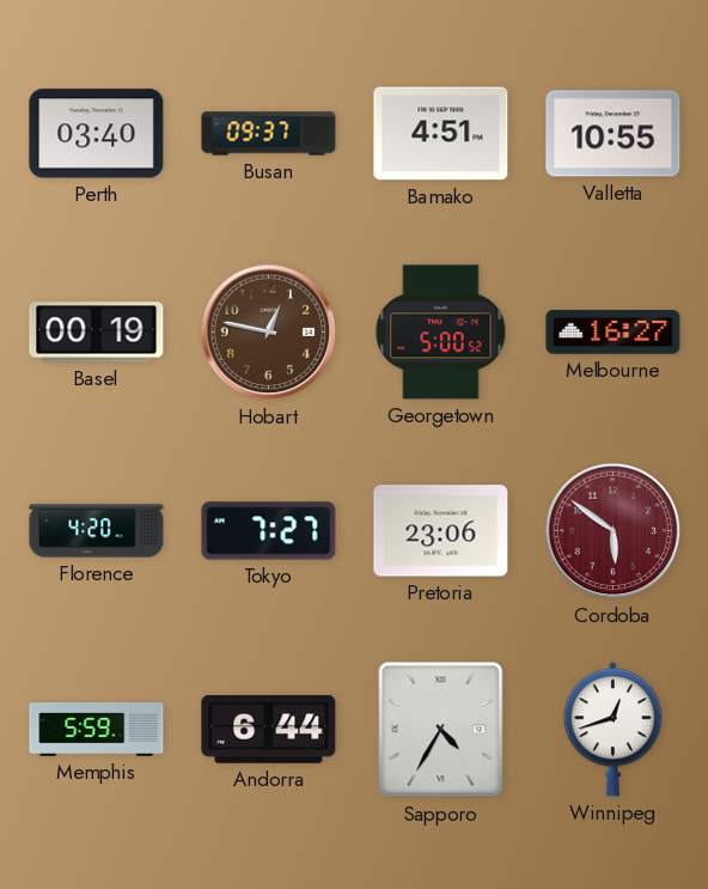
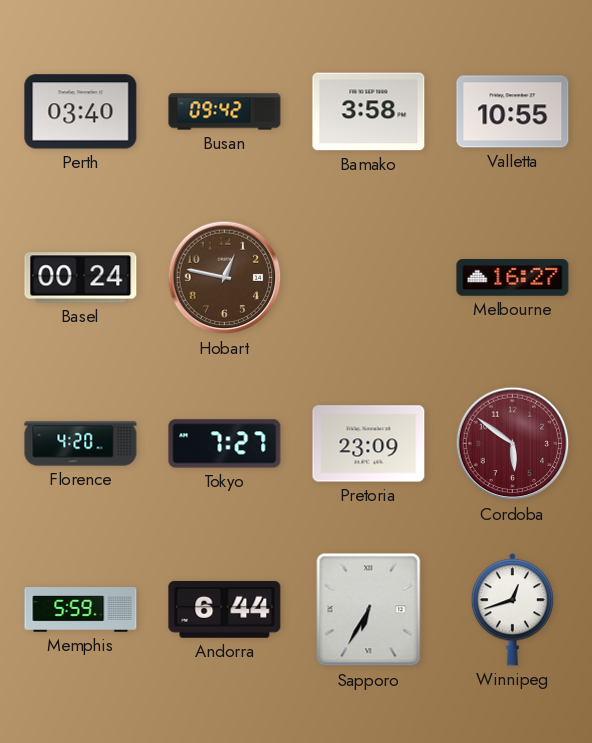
Busan: 09:37 -> 09:42 (225, 112)
Bamako: 4:51 -> 3:58 (369, 112)
Basel: 00:19 -> 00:24 (81, 278)
Georgetown: 5:00 -> none (441, 333)
Pretoria: 23:06 -> 23:09 (369, 444)
Sapporo: 4:35 -> 6:35 (369, 610)
